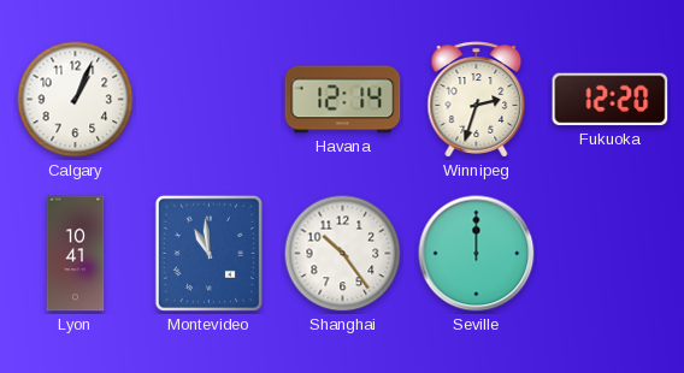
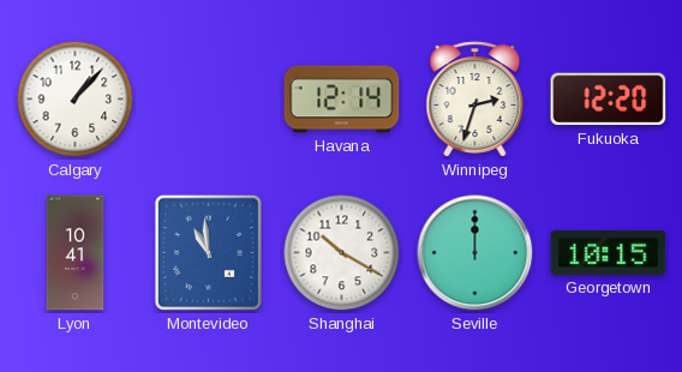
Calgary: 1:04 -> 1:07 (76, 100)
Shanghai: 10:24 -> 10:20 (342, 253)
Georgetown: none -> 10:15 (609, 252)
